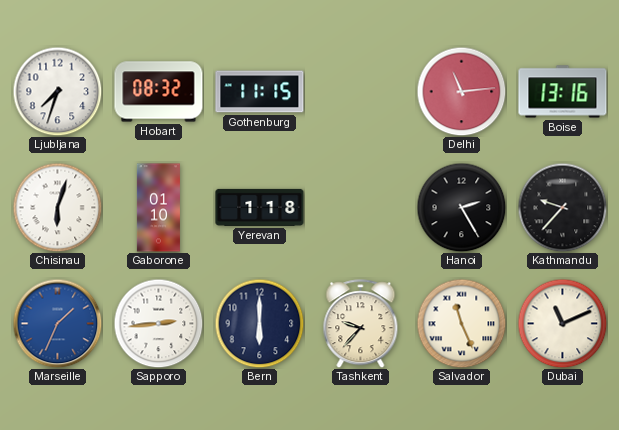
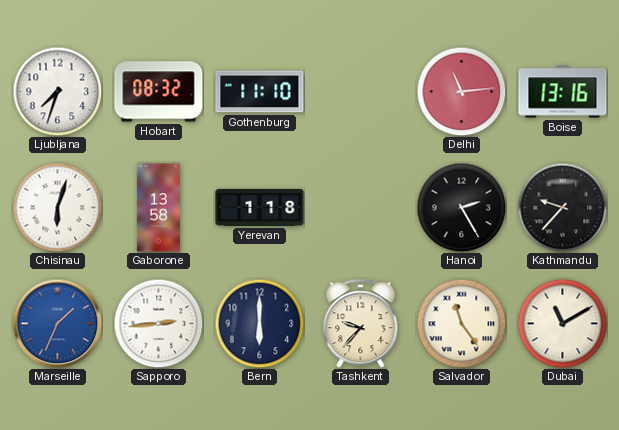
Gothenburg: 11:15 -> 11:10 (260, 92)
Gaborone: 01:10 -> 13:58 (158, 208)
Salvador: 11:26 -> 11:24 (461, 323)
Dubai: 11:11 -> 11:10 (562, 323)
